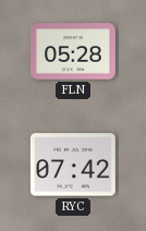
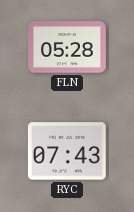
RYC: 07:42 -> 07:43 (67, 151)
